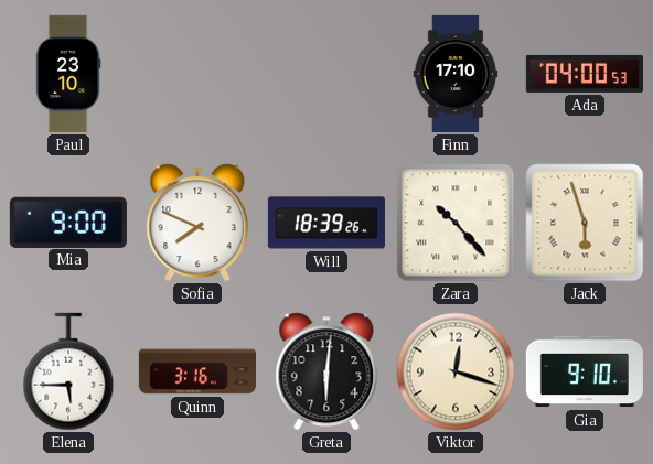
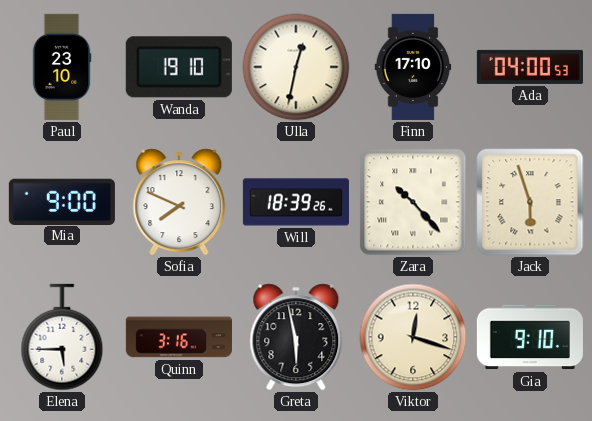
Wanda: none -> 19:10 (179, 67)
Ulla: none -> 12:32 (296, 67)
Greta: 6:01 -> 5:58 (296, 337)
